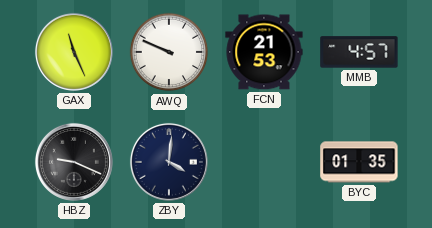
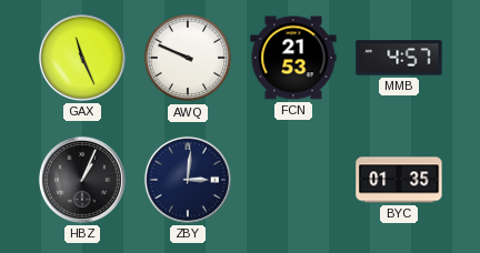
HBZ: 9:19 -> 1:04 (82, 180)
ZBY: 4:01 -> 3:01 (188, 180)
